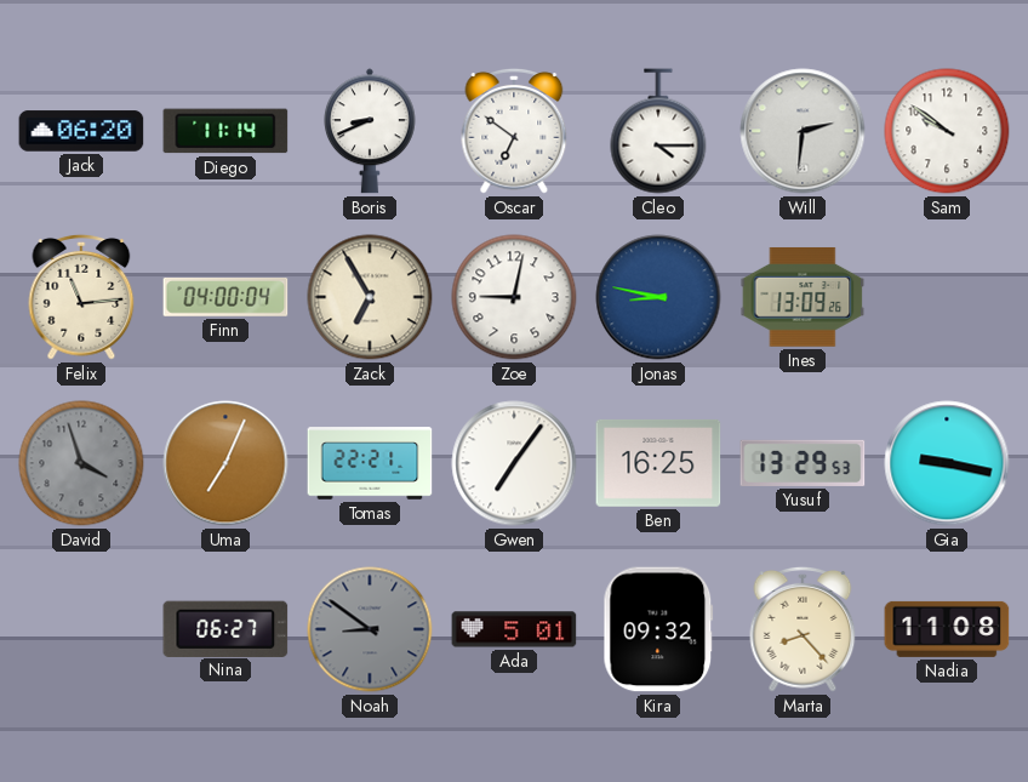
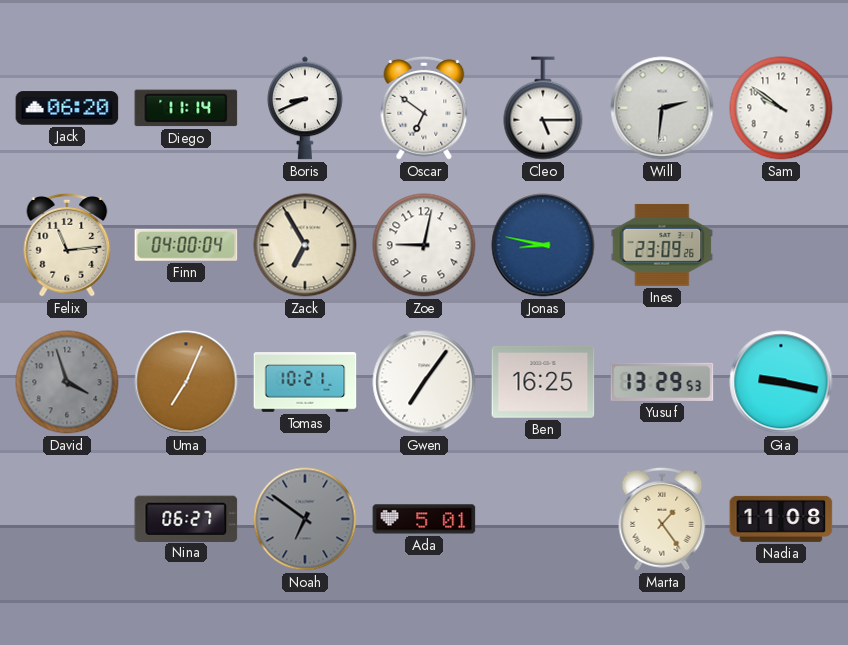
Cleo: 4:15 -> 5:15 (543, 108)
Ines: 13:09 -> 23:09 (662, 245)
Tomas: 22:21 -> 10:21 (305, 382)
Noah: 8:51 -> 6:51 (305, 519)
Kira: 09:32 -> none (658, 629)
Marta: 8:23 -> 1:24 (662, 519)
